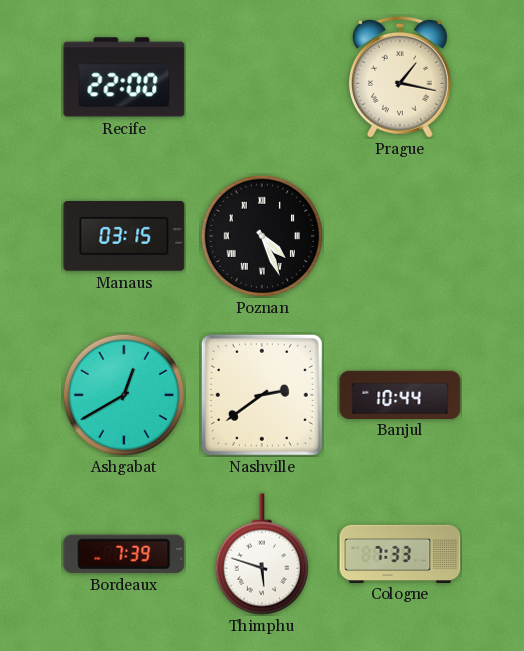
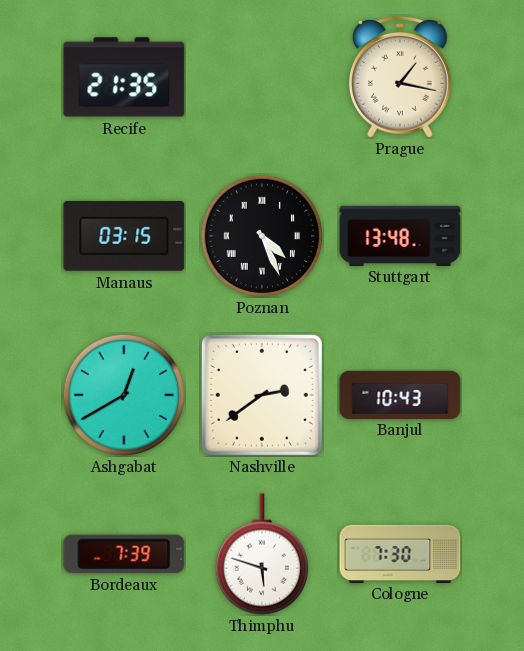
Recife: 22:00 -> 21:35 (124, 77)
Stuttgart: none -> 13:48 (400, 235)
Banjul: 10:44 -> 10:43 (400, 394)
Cologne: 7:33 -> 7:30 (400, 553)
